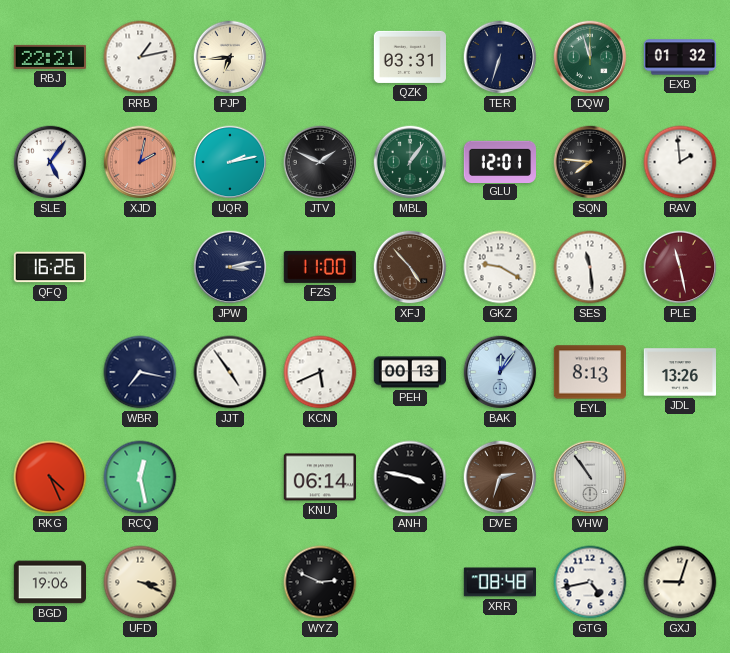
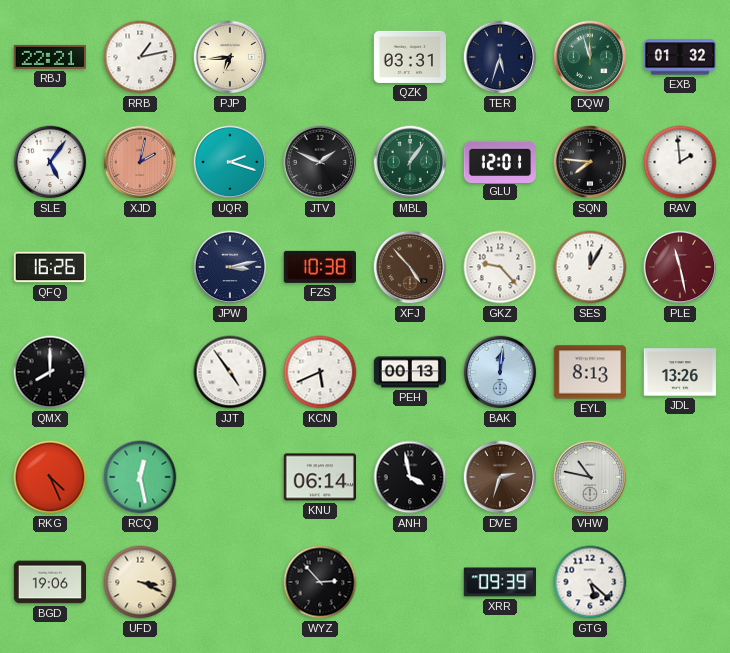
TER: 6:33 -> 5:33 (500, 57)
UQR: 2:13 -> 2:18 (230, 162)
FZS: 11:00 -> 10:38 (320, 267)
GKZ: 9:20 -> 9:23 (500, 267)
SES: 11:29 -> 12:05 (590, 267)
QMX: none -> 8:00 (50, 372)
WBR: 7:17 -> none (140, 372)
BAK: 12:06 -> 12:01 (500, 372)
ANH: 3:47 -> 3:58 (410, 477)
VHW: 10:54 -> 10:47 (590, 477)
WYZ: 2:49 -> 2:53 (320, 582)
XRR: 08:48 -> 09:39 (499, 582)
GTG: 4:43 -> 5:22 (590, 582)
GXJ: 9:03 -> none (680, 582)
